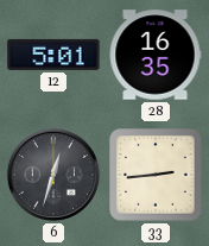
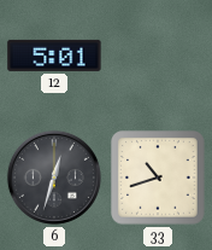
28: 16:35 -> none (156, 55)
33: 2:44 -> 10:42 (158, 178)
